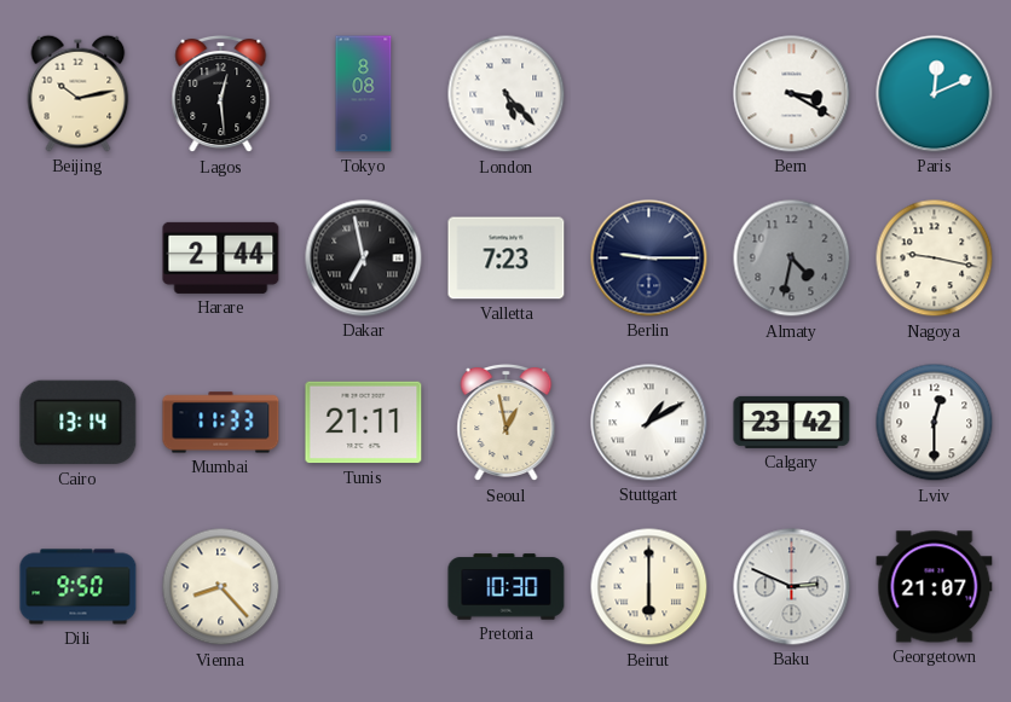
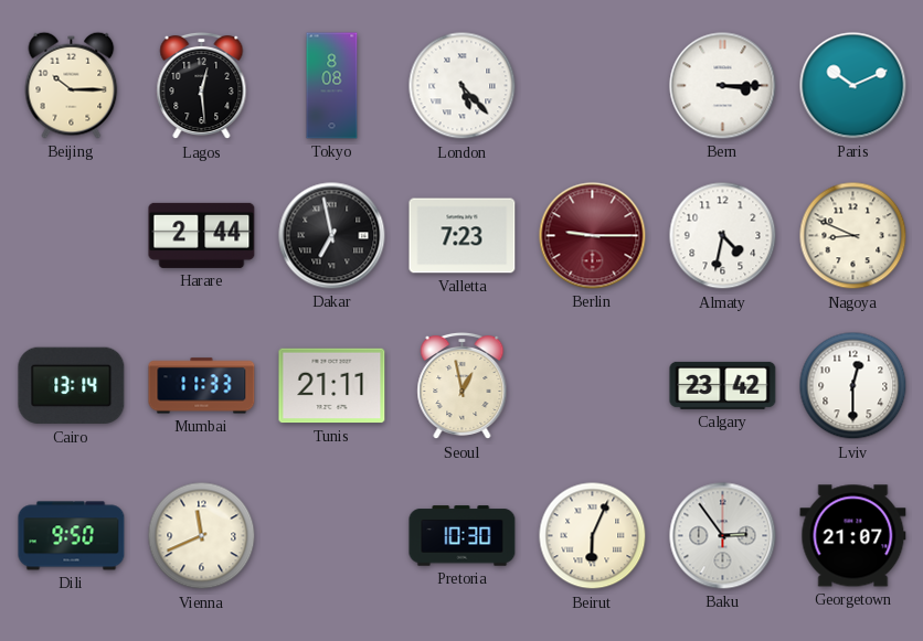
Beijing: 10:13 -> 10:15 (72, 85)
Bern: 3:20 -> 3:15 (723, 86)
Paris: 12:11 -> 10:11 (853, 86)
Berlin dial: navy -> burgundy (593, 236)
Almaty dial: grey -> white (723, 236)
Nagoya: 9:17 -> 8:49 (853, 236)
Stuttgart: 1:10 -> none (649, 423)
Vienna: 8:23 -> 11:41 (202, 536)
Beirut: 6:00 -> 6:04 (593, 536)
Baku: 2:49 -> 2:54 (723, 536)
